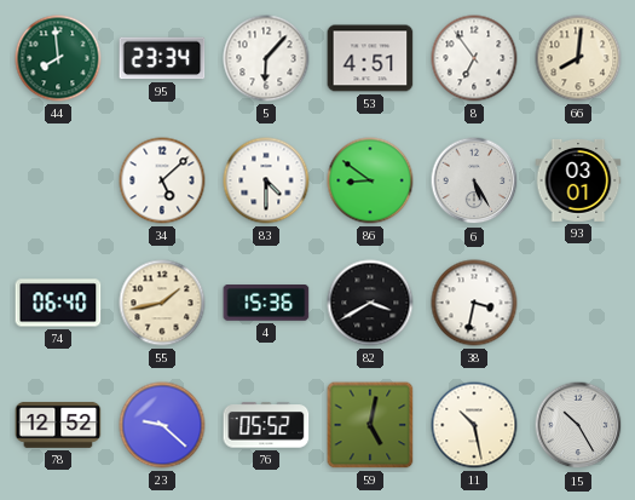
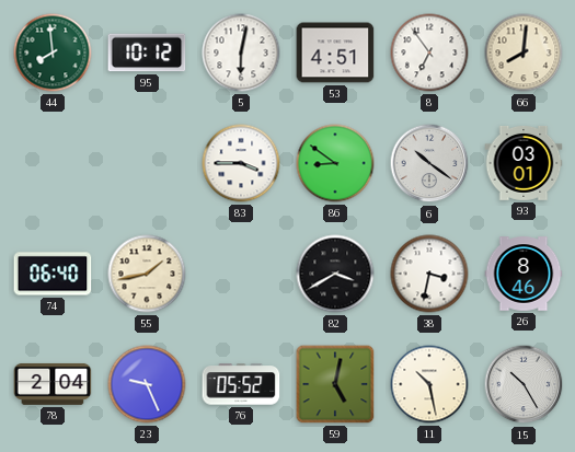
95: 23:34 -> 10:12 (147, 53)
5: 6:07 -> 6:02 (241, 53)
34: 5:08 -> none (162, 180)
83: 4:30 -> 3:45 (241, 163)
6: 5:25 -> 10:21 (429, 163)
4: 15:36 -> none (266, 304)
26: none -> 8:46 (524, 274)
78: 12:52 -> 2:04 (53, 384)
23: 9:22 -> 9:26 (147, 384)
